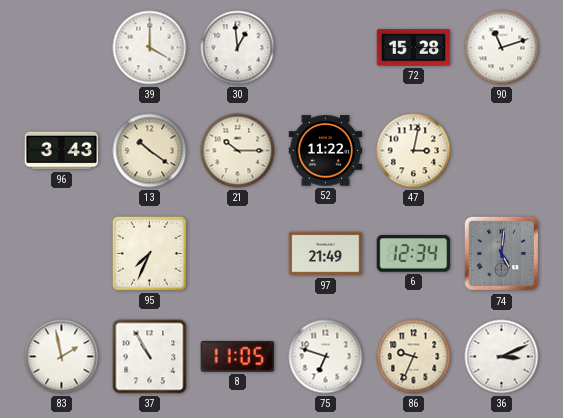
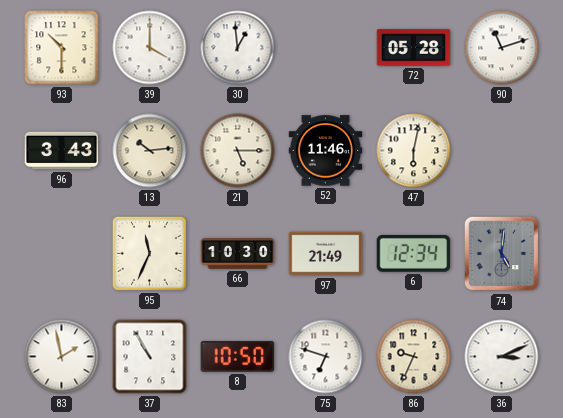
93: none -> 10:30 (62, 48)
72: 15:28 -> 05:28 (414, 48)
13: 10:21 -> 10:14 (150, 151)
21: 10:15 -> 5:15 (238, 151)
52: 11:22 -> 11:46 (326, 151)
47: 3:02 -> 6:02 (414, 151)
95: 7:34 -> 11:34 (149, 253)
66: none -> 10:30 (238, 254)
8: 11:05 -> 10:50 (238, 357)
